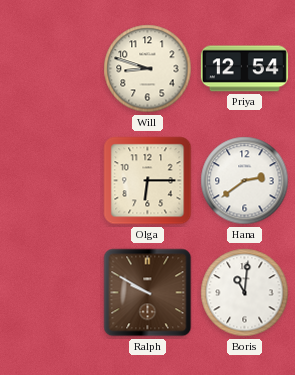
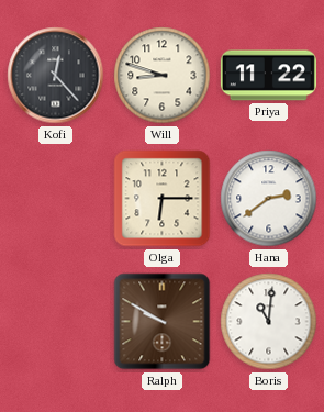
Kofi: none -> 12:23 (56, 76)
Priya: 12:54 -> 11:22 (268, 76)
